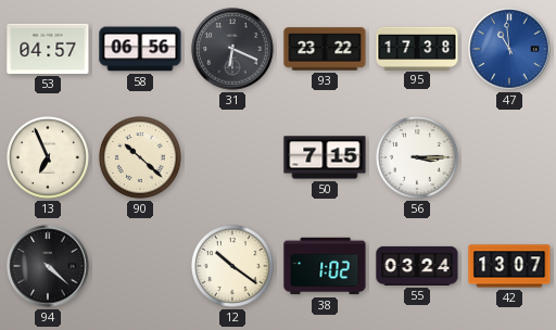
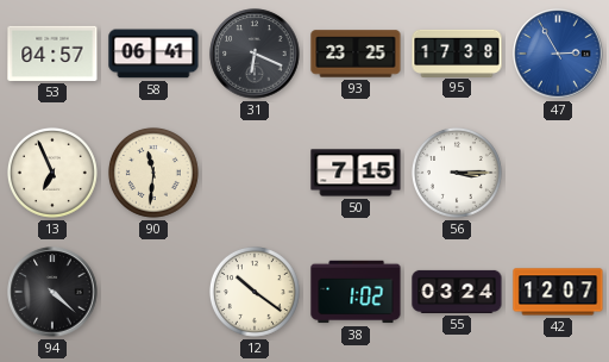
58: 06:56 -> 06:41 (153, 54)
93: 23:22 -> 23:25 (356, 54)
47: 10:59 -> 2:55 (558, 54)
90: 10:22 -> 11:31 (153, 173)
42: 13:07 -> 12:07 (558, 292)
